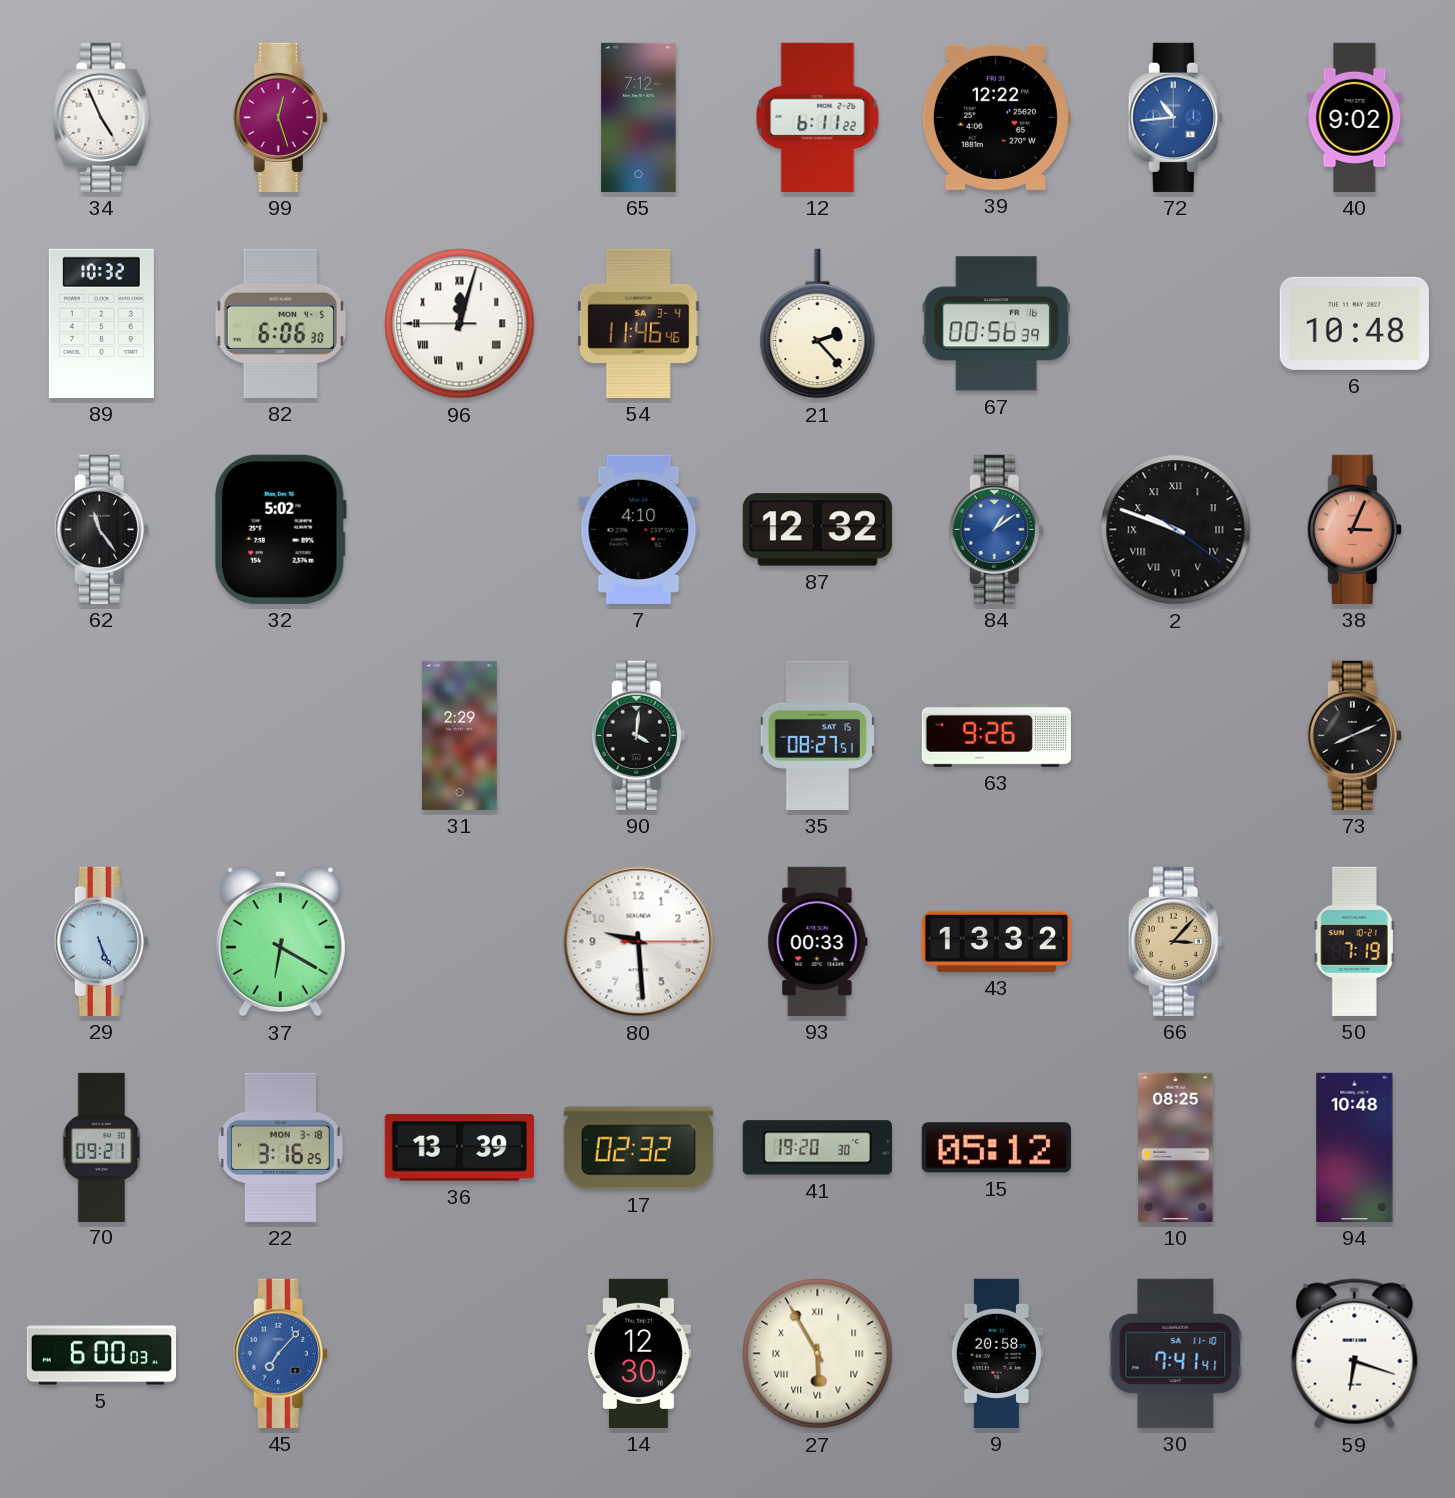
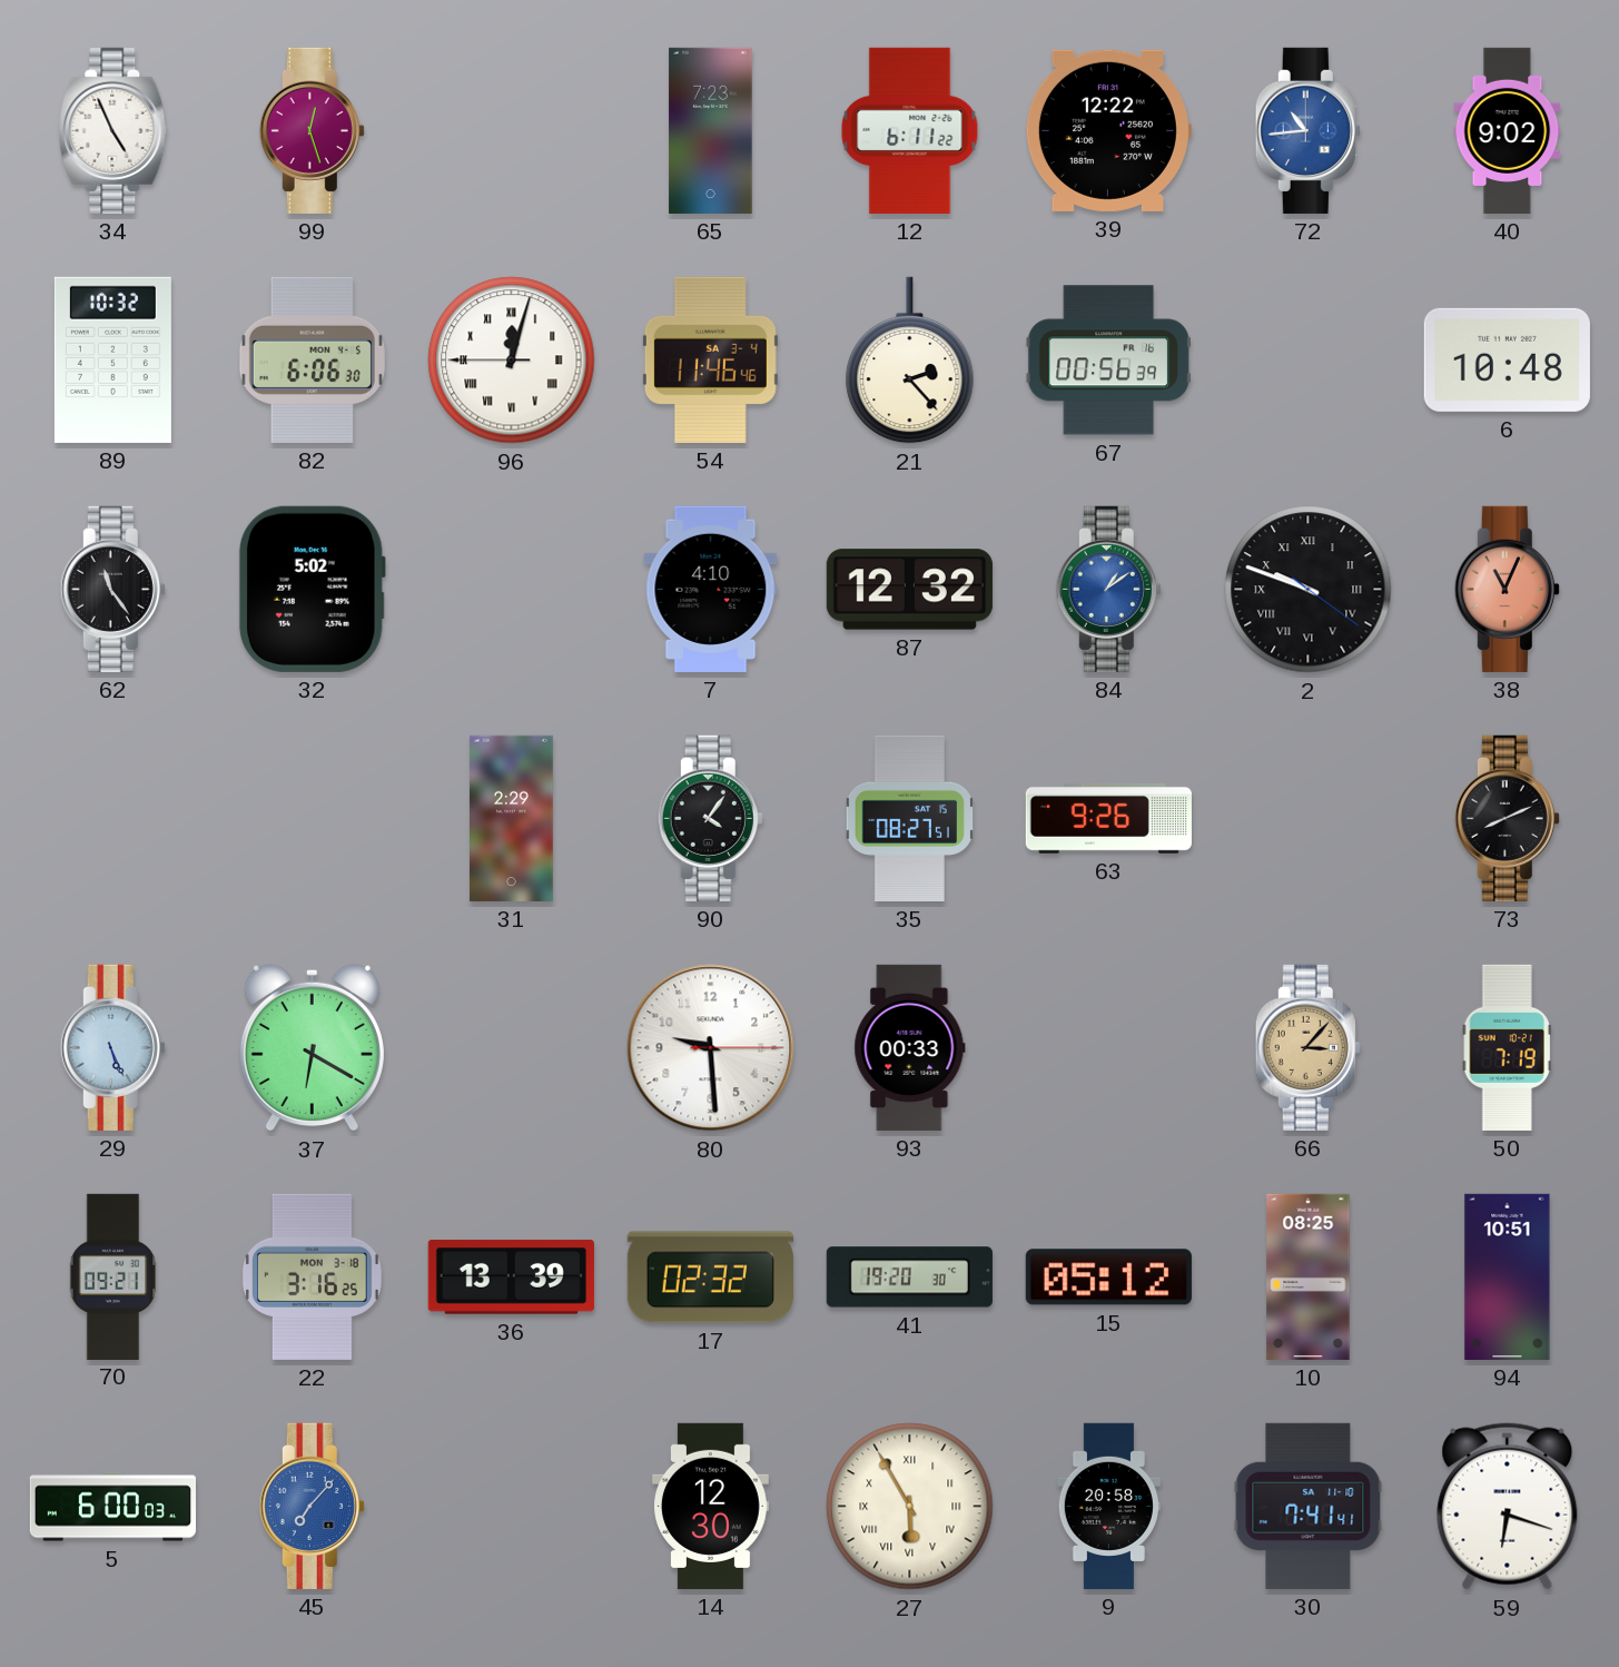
65: 7:12 -> 7:23 (711, 130)
38: 3:04 -> 11:04 (1507, 589)
90: 4:01 -> 4:06 (710, 818)
43: 13:32 -> none (996, 941)
94: 10:48 -> 10:51 (1508, 1276)
